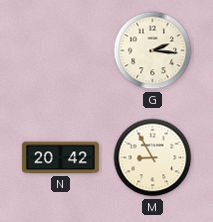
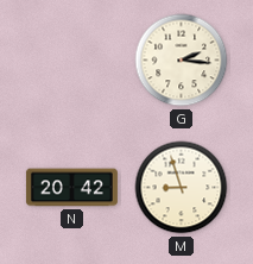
M: 8:55 -> 8:57 (182, 188)
